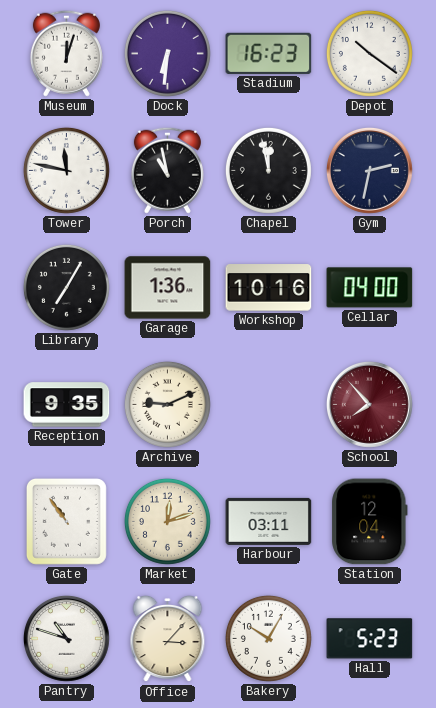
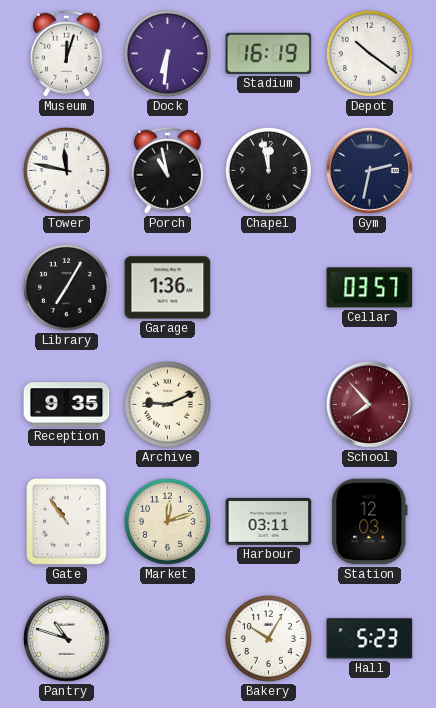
Stadium: 16:23 -> 16:19 (269, 53)
Workshop: 10:16 -> none (269, 288)
Cellar: 04:00 -> 03:57 (370, 288)
Station: 12:04 -> 12:03 (370, 522)
Office: 3:07 -> none (168, 639)
